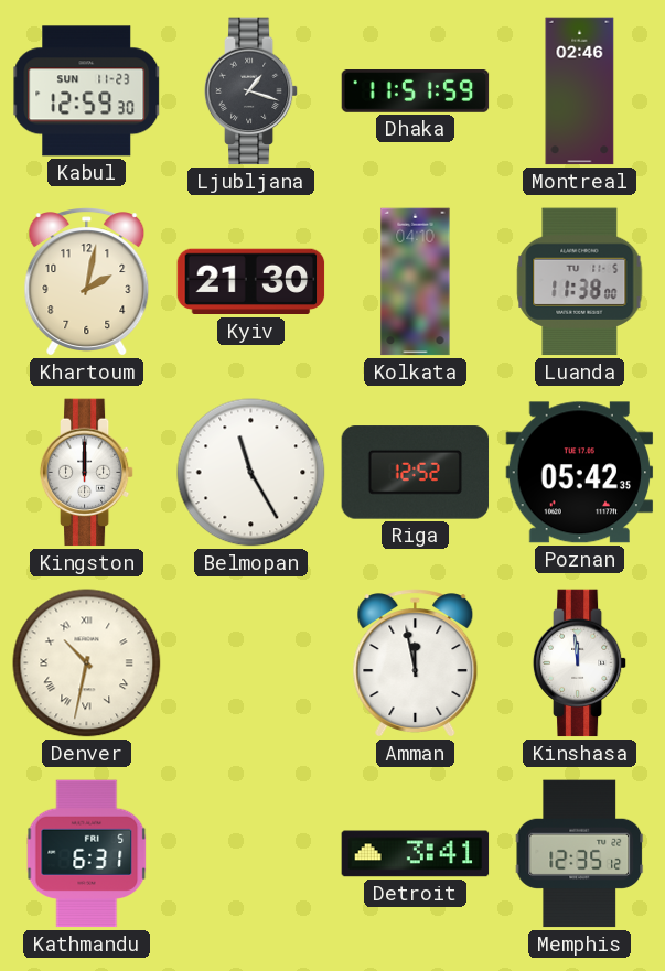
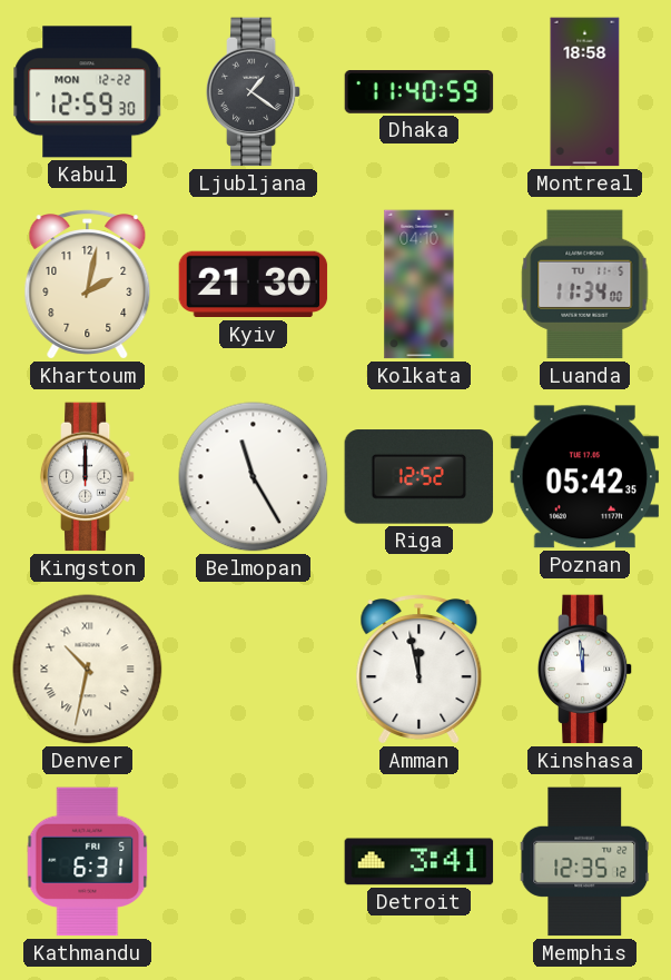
Kabul date: SUN 11-23 -> MON 12-22 (88, 92)
Ljubljana: 1:18 -> 1:21 (254, 92)
Dhaka: 11:51 -> 11:40 (420, 92)
Montreal: 02:46 -> 18:58 (585, 92)
Luanda: 11:38 -> 11:34 (585, 285)
